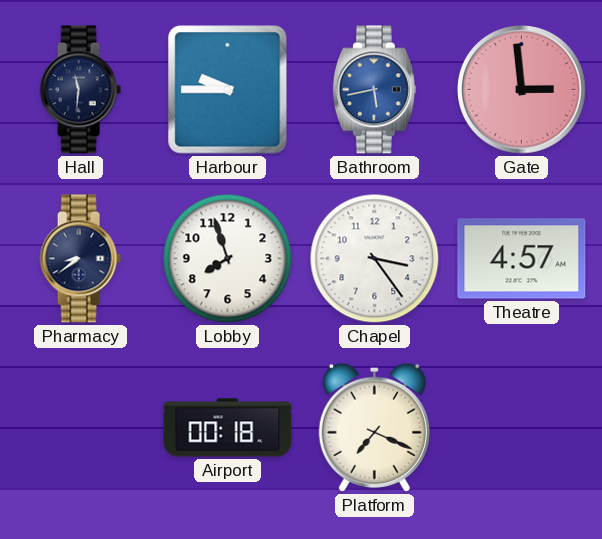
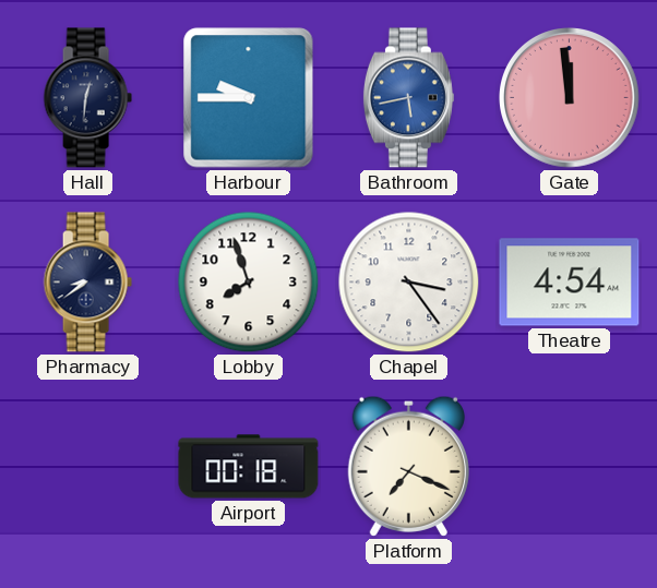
Hall: 11:31 -> 12:31 (87, 98)
Gate: 2:59 -> 11:59 (570, 98)
Theatre: 4:57 -> 4:54 (570, 283)
